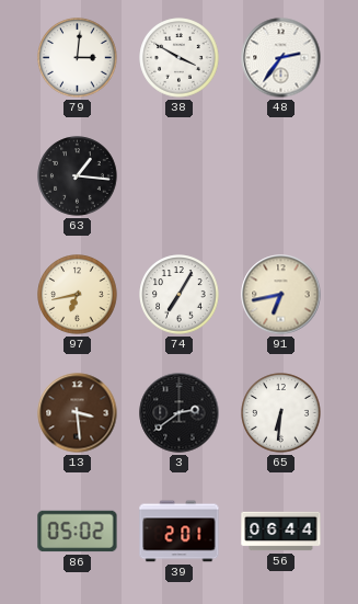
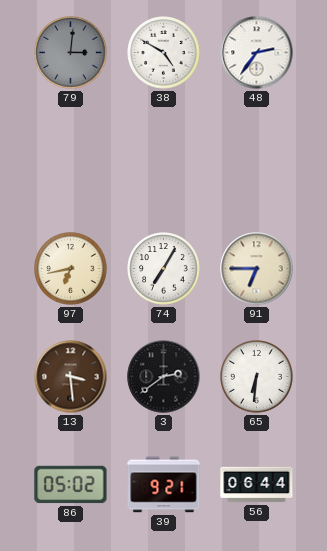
79 dial: white -> grey (71, 53)
38: 3:50 -> 4:50 (164, 53)
63: 1:16 -> none (78, 176)
91: 6:43 -> 6:45 (257, 269)
39: 2:01 -> 9:21 (164, 485)
